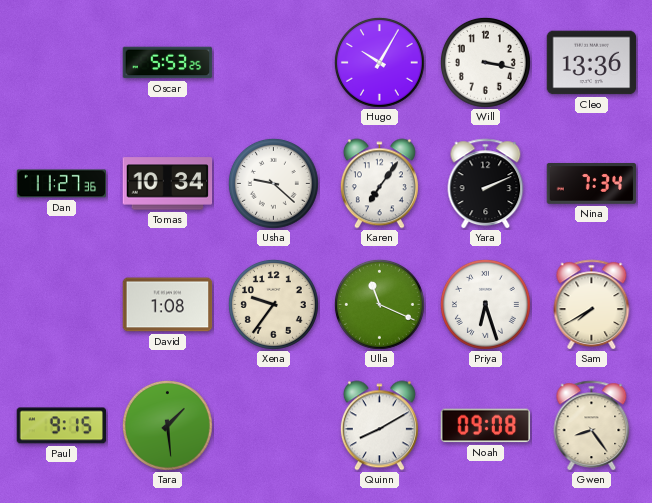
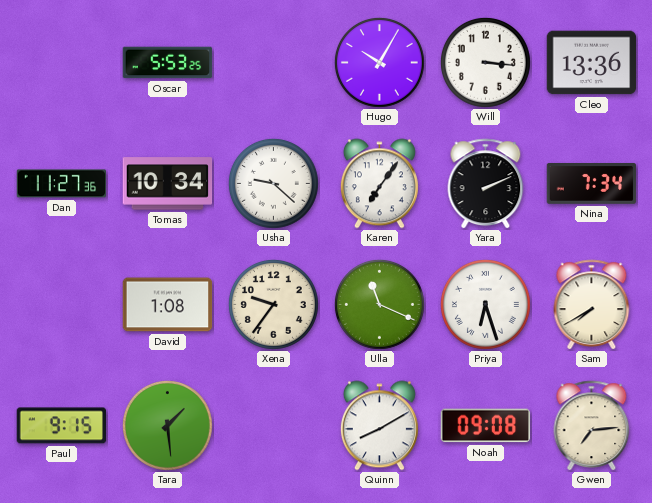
Will: 3:17 -> 3:16 (485, 62)
Gwen: 8:24 -> 7:14 (592, 426)
